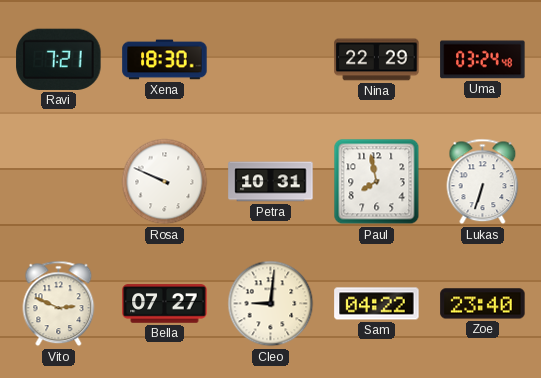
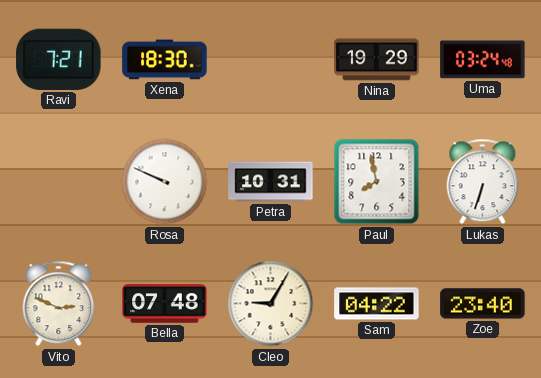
Nina: 22:29 -> 19:29 (377, 60)
Bella: 07:27 -> 07:48 (165, 304)
Cleo: 9:01 -> 9:05 (271, 304)
